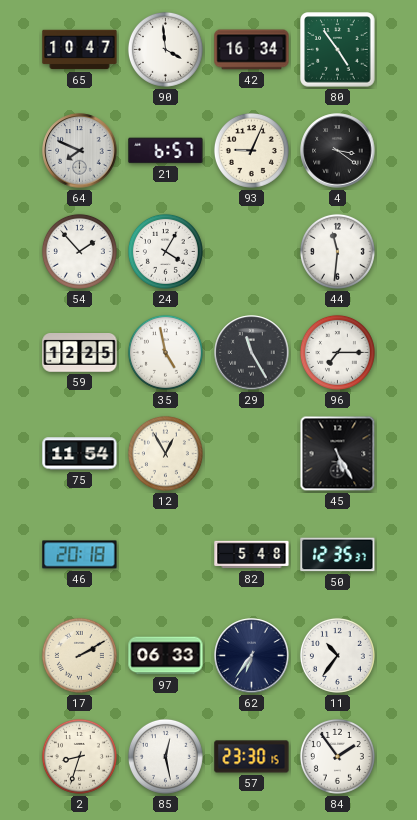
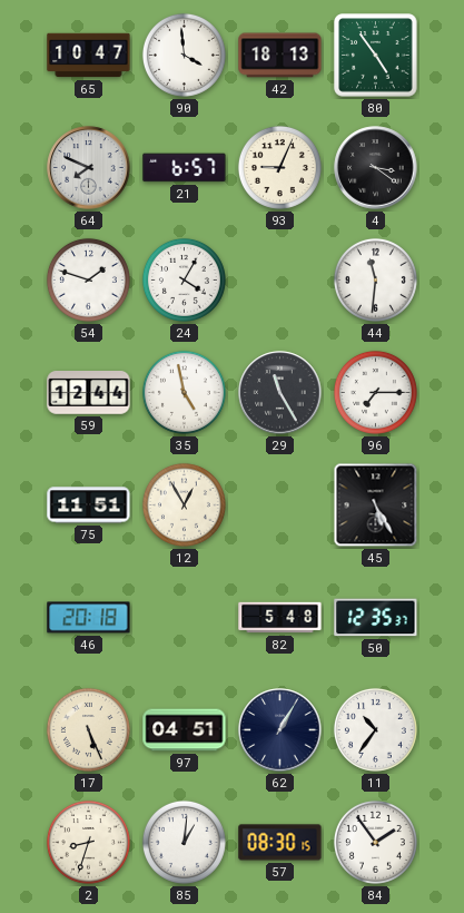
42: 16:34 -> 18:13 (280, 56)
54: 1:53 -> 1:48 (88, 279)
59: 12:25 -> 12:44 (89, 393)
75: 11:54 -> 11:51 (89, 505)
17: 2:10 -> 5:26 (88, 729)
97: 06:33 -> 04:51 (185, 730)
62: 6:36 -> 1:05 (280, 730)
85: 12:28 -> 1:01 (184, 842)
57: 23:30 -> 08:30 (280, 843)
